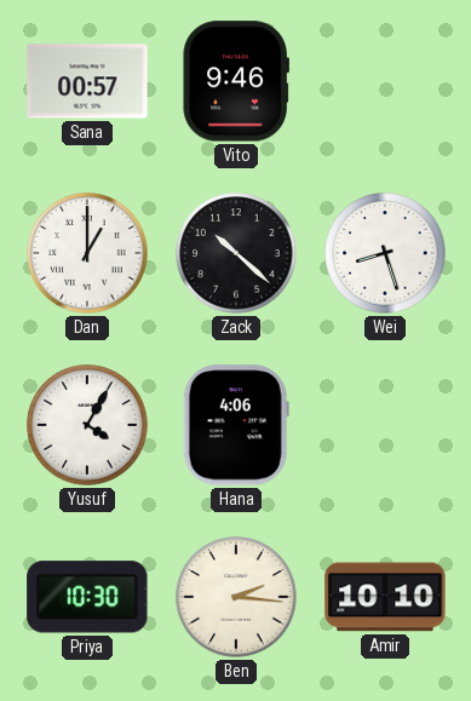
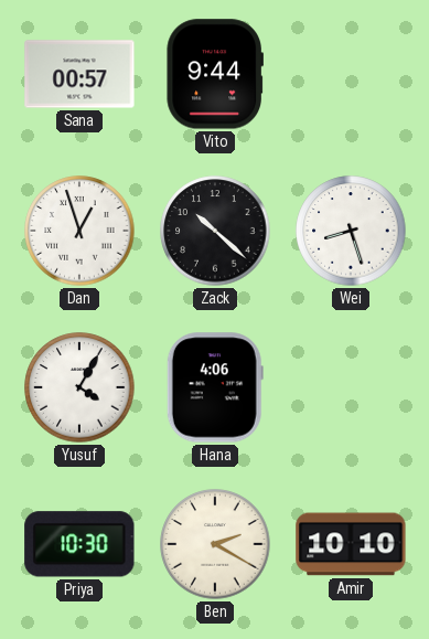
Vito: 9:46 -> 9:44 (214, 74)
Dan: 1:00 -> 12:57 (79, 231)
Ben: 2:16 -> 2:20 (215, 544)
